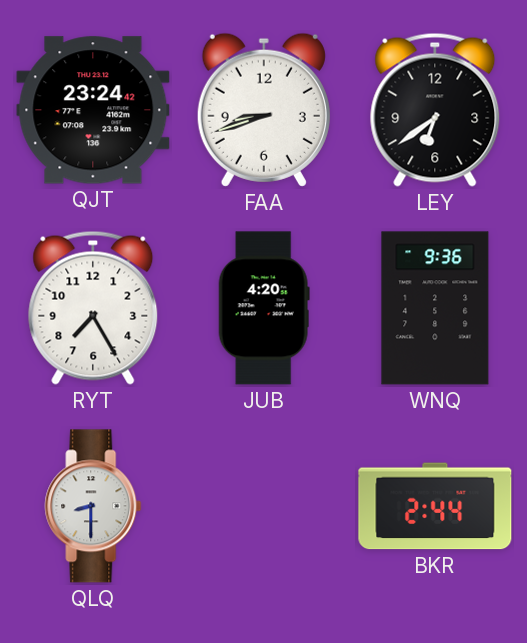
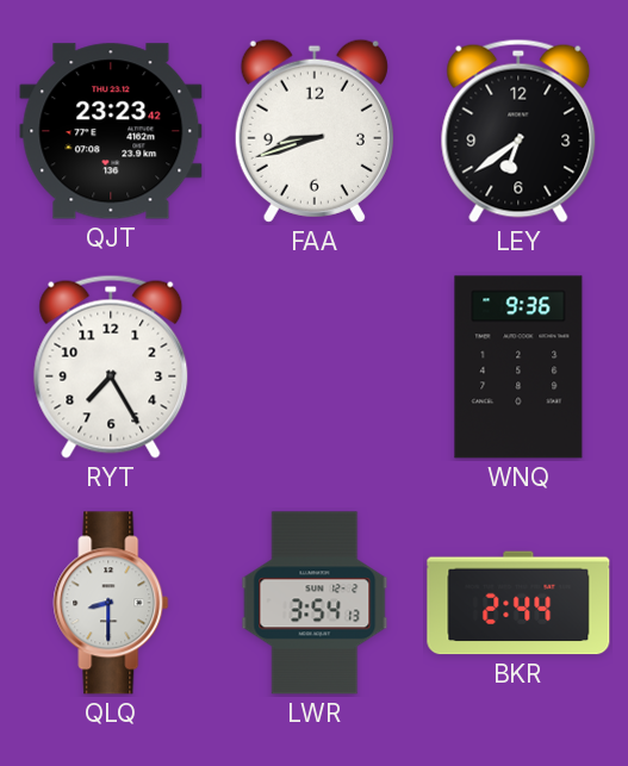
QJT: 23:24 -> 23:23 (111, 131)
JUB: 4:20 -> none (264, 308)
LWR: none -> 3:54 (315, 603)
